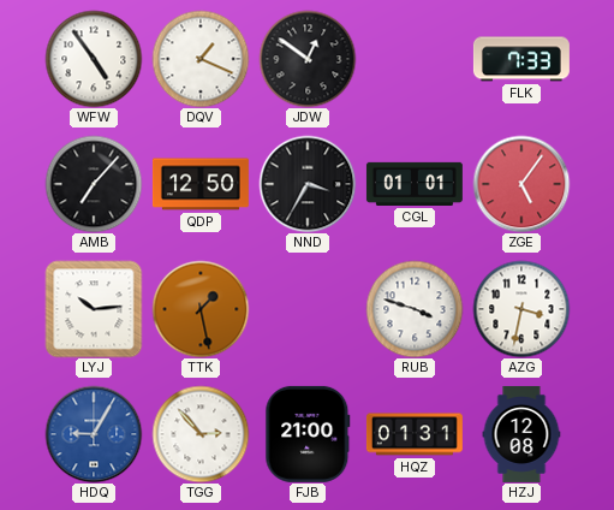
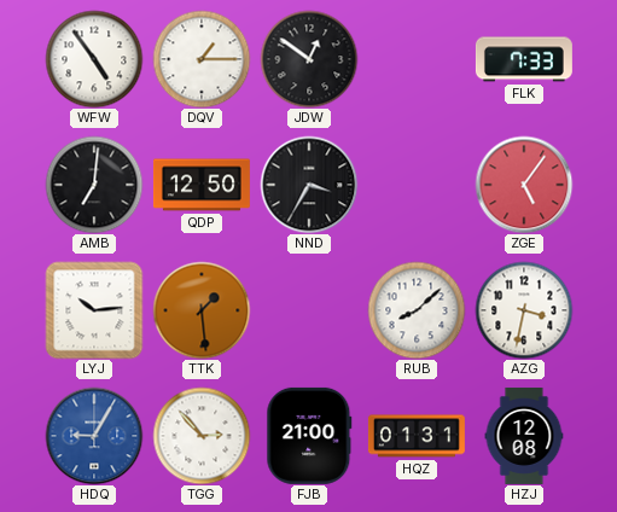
DQV: 1:19 -> 1:15 (202, 59)
AMB: 7:07 -> 7:01 (94, 185)
CGL: 01:01 -> none (415, 184)
TTK: 1:28 -> 1:29 (202, 310)
RUB: 3:48 -> 8:08 (417, 310)
